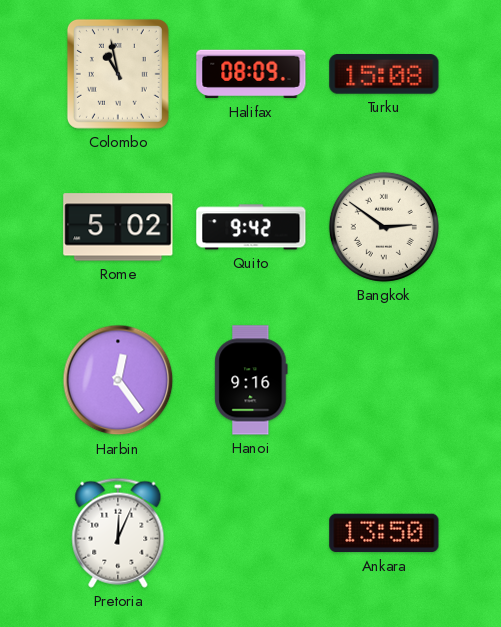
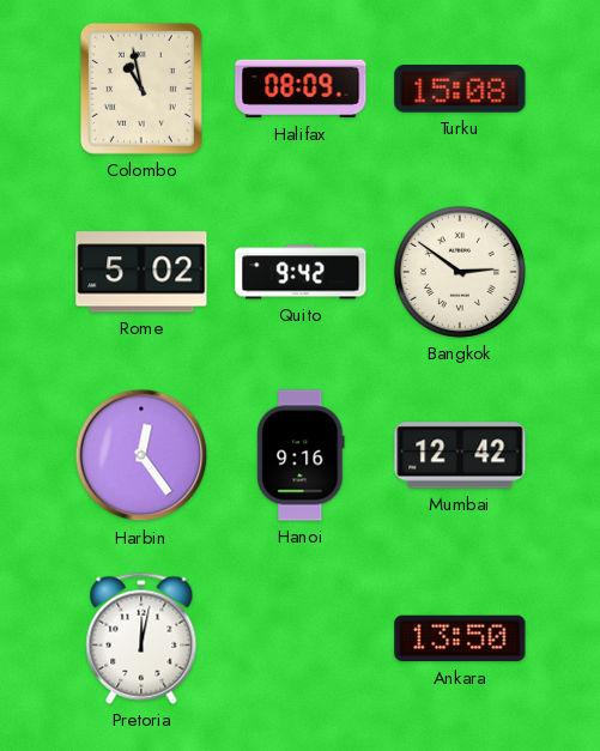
Mumbai: none -> 12:42 (460, 455)
Pretoria: 12:04 -> 12:02 (141, 638)
